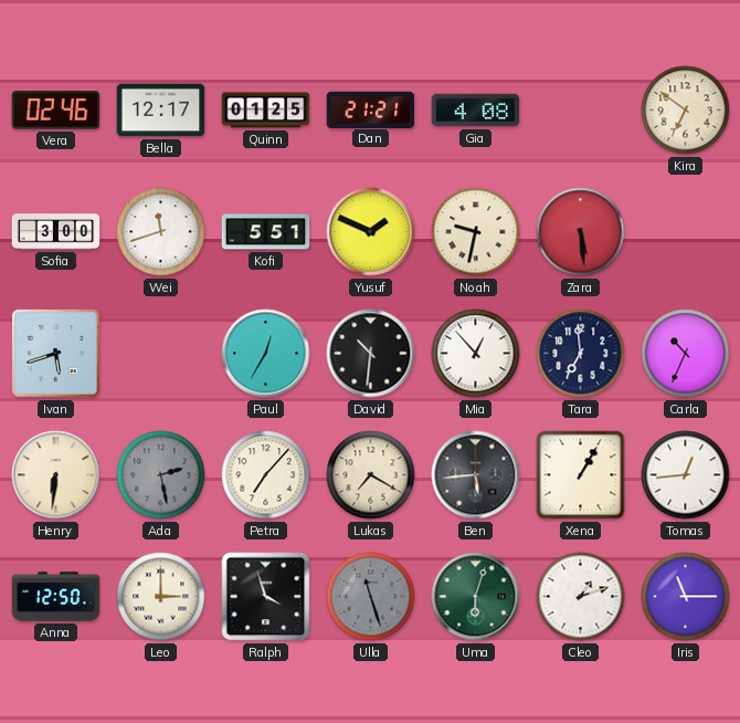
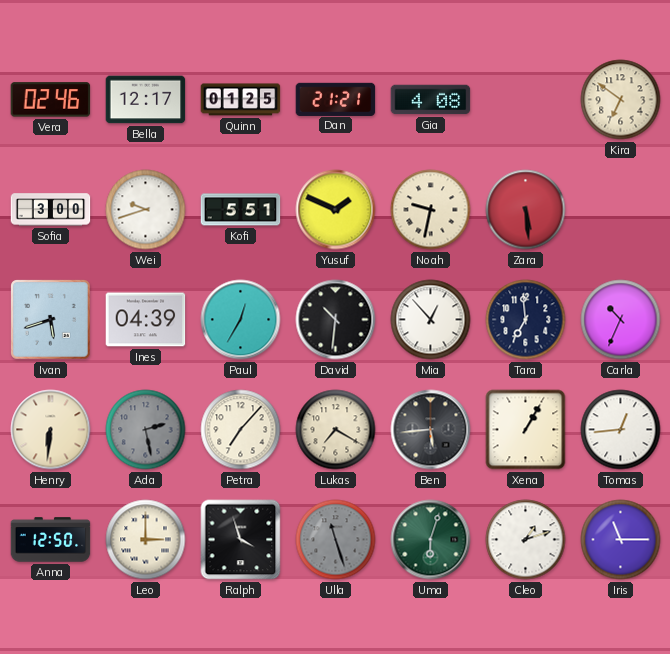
Wei: 11:42 -> 9:42 (146, 210)
Ines: none -> 04:39 (146, 320)
